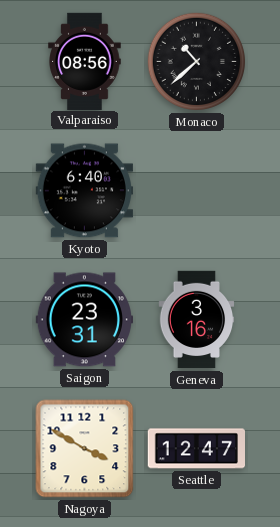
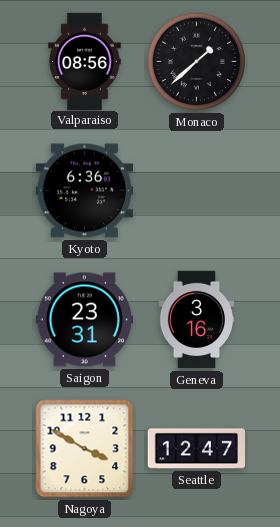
Monaco: 10:38 -> 1:38 (197, 62)
Kyoto: 6:40 -> 6:36 (84, 191)
